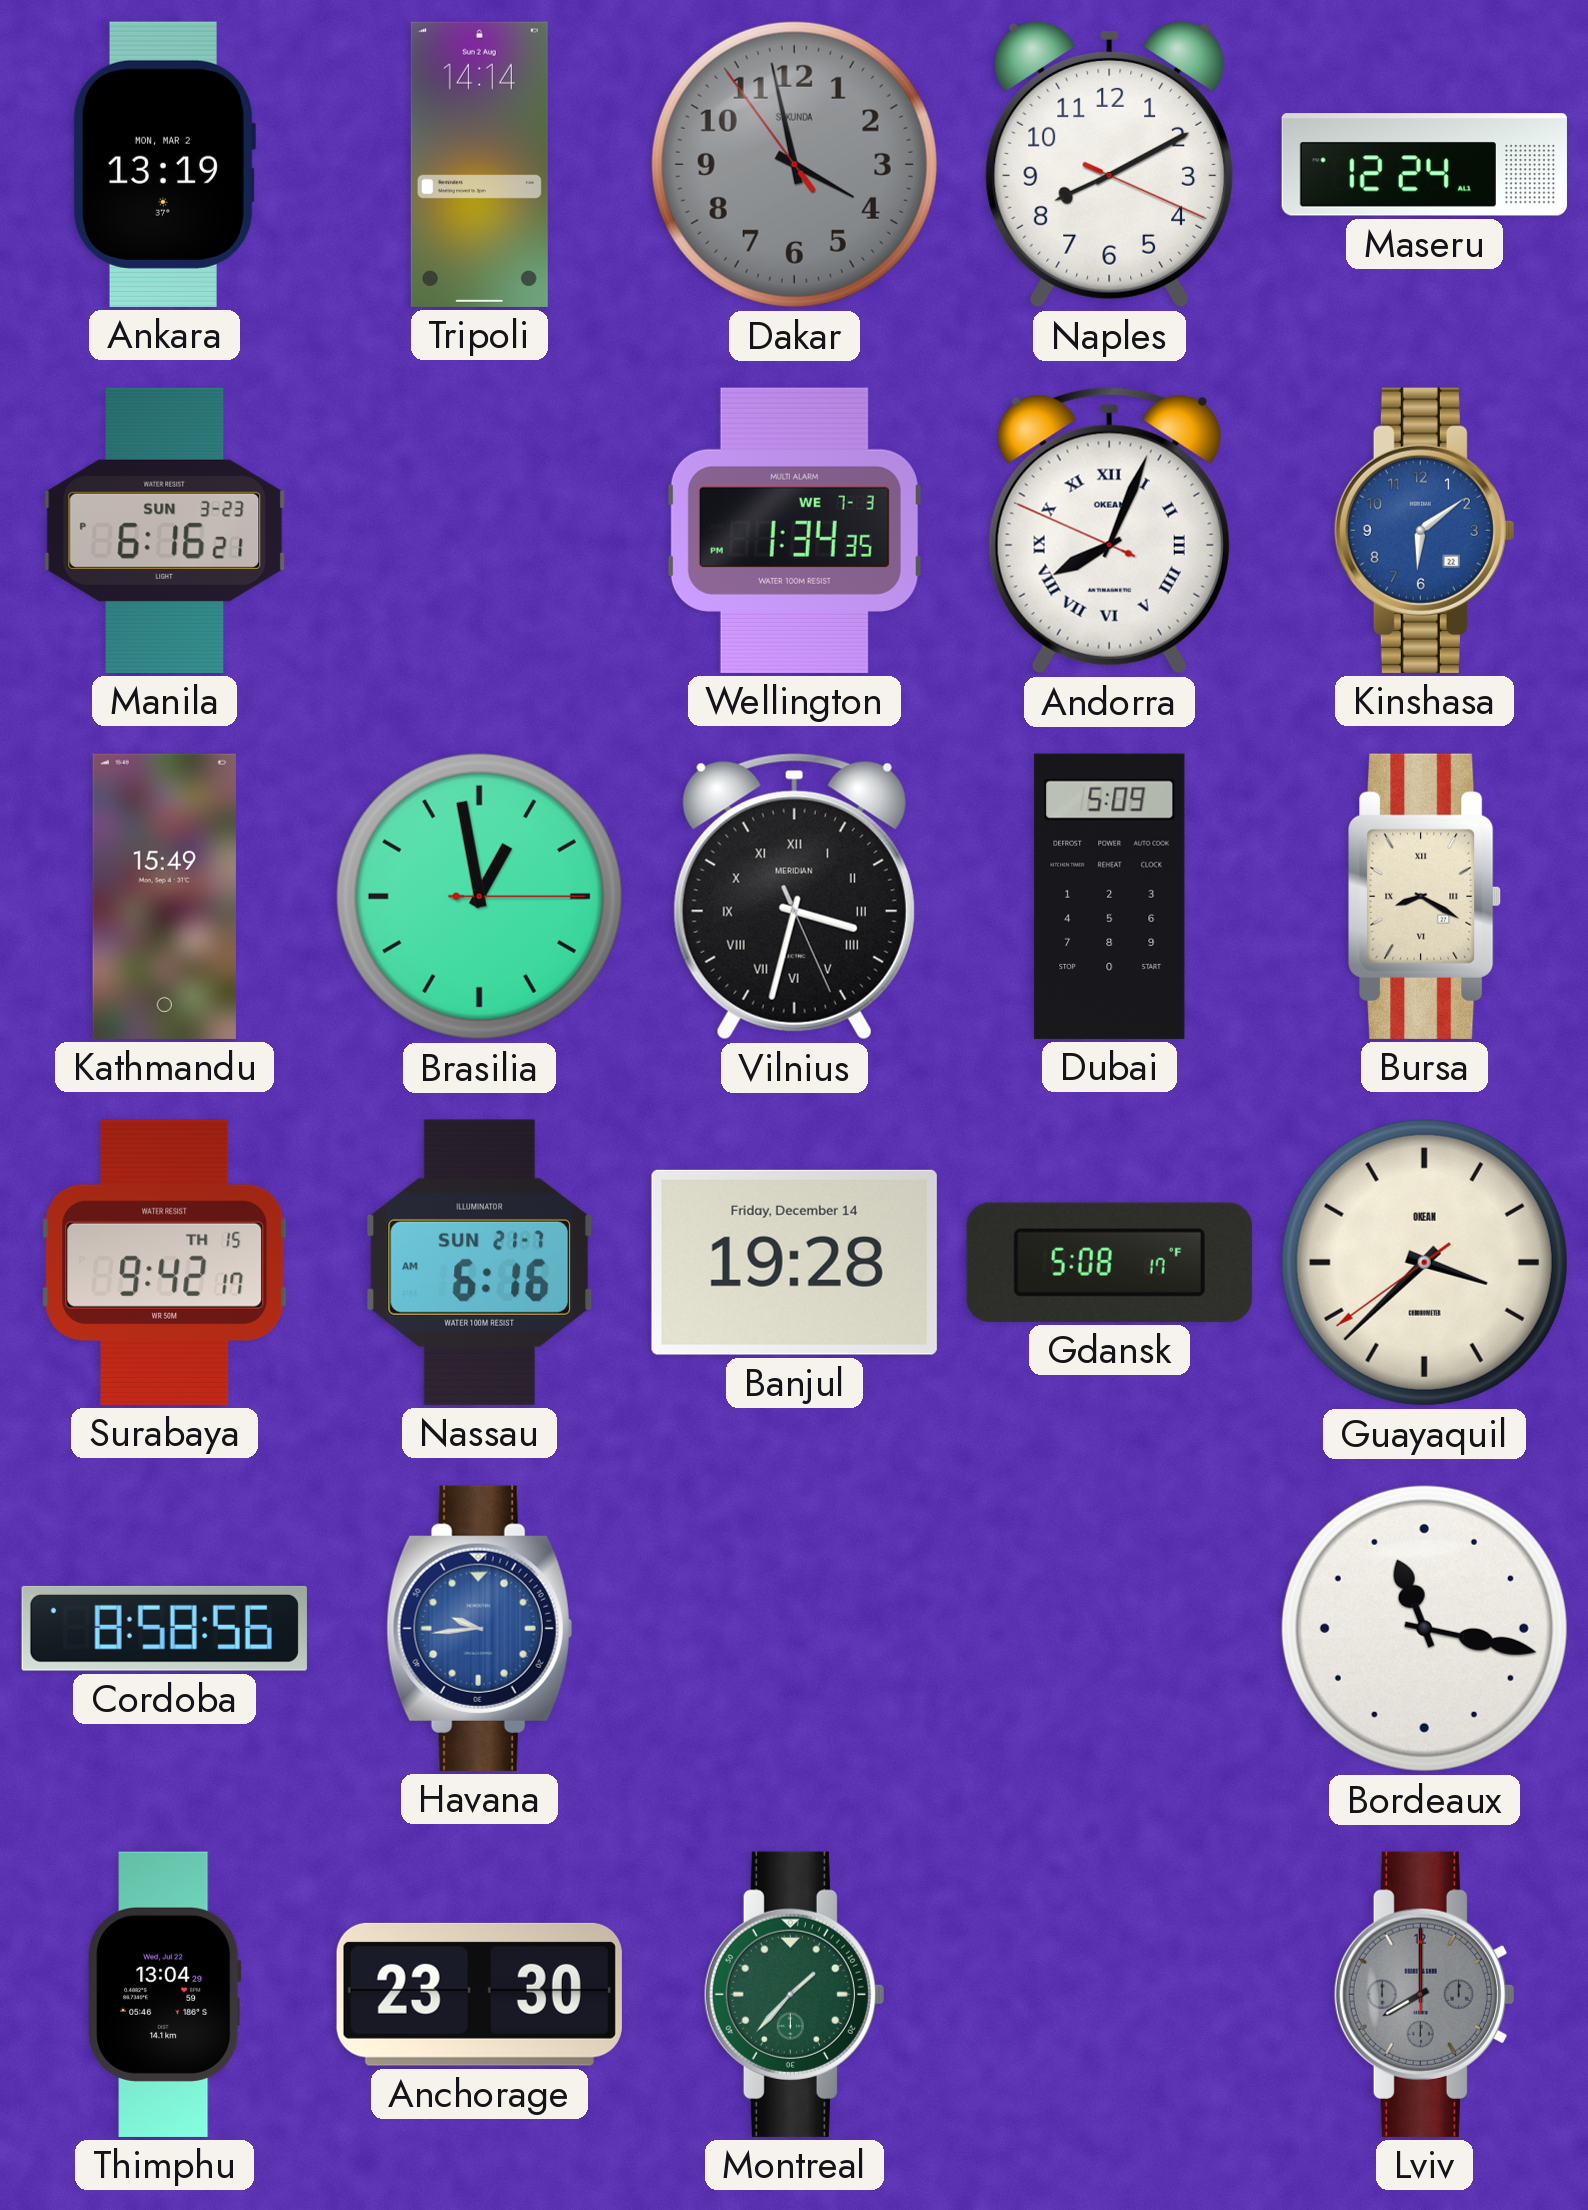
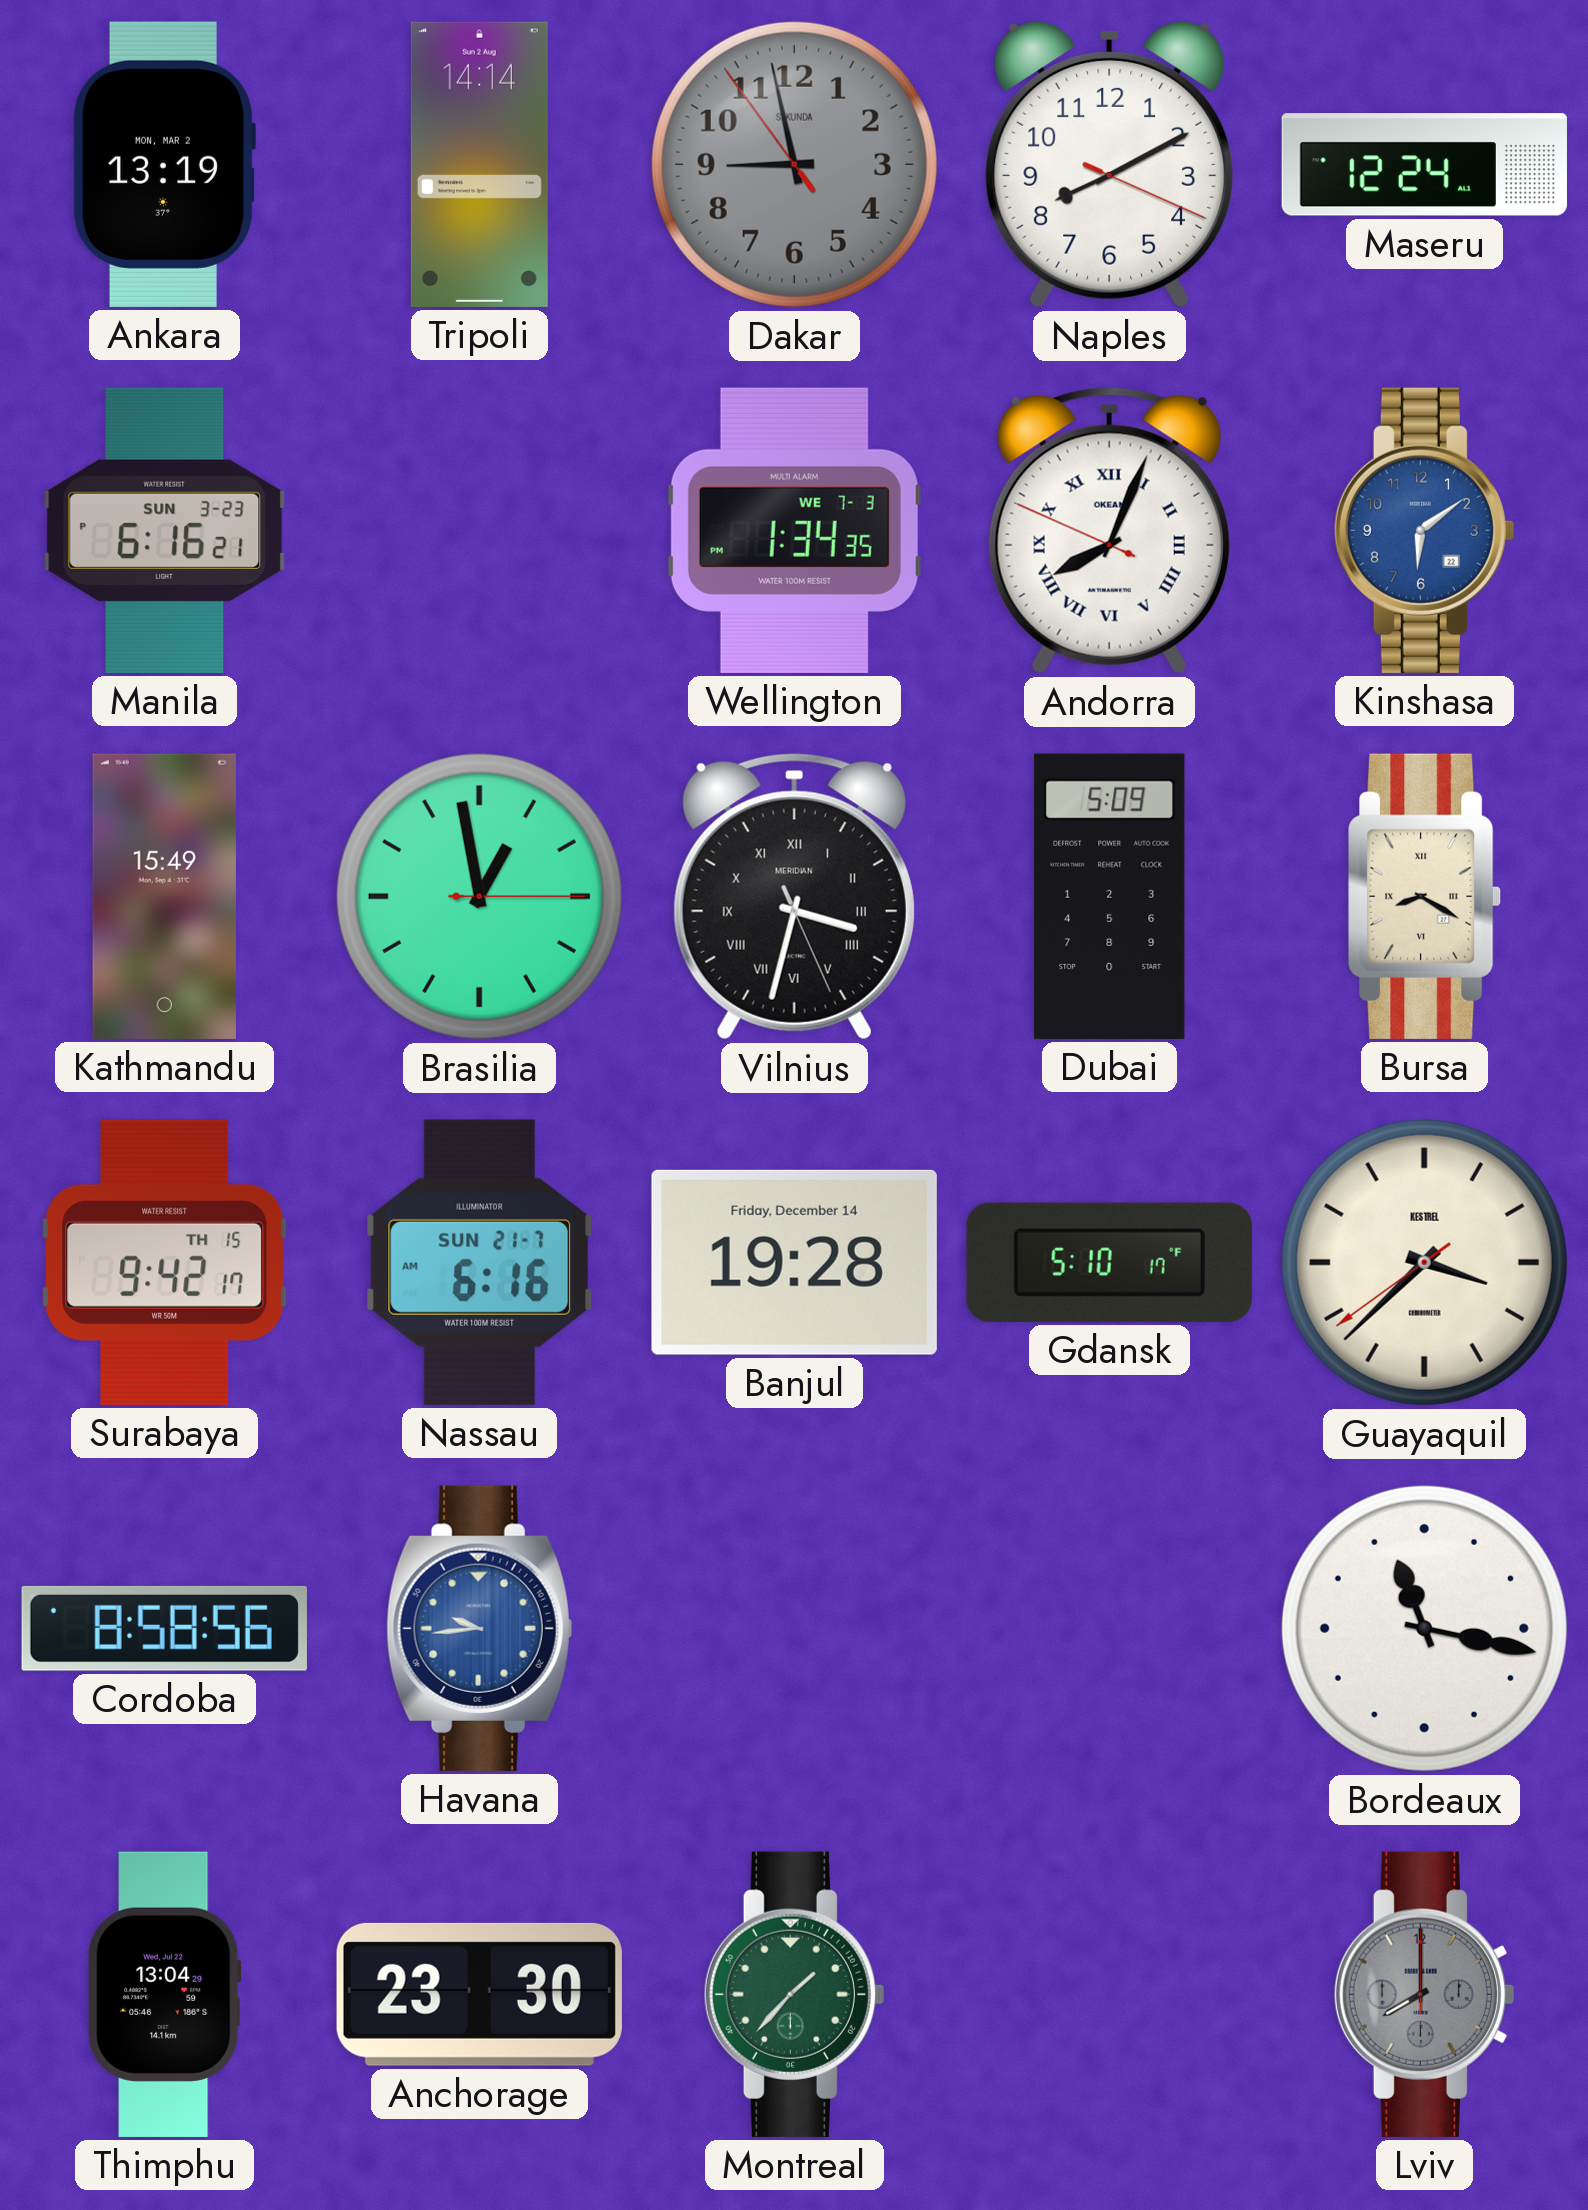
Dakar: 3:57 -> 8:57 (794, 164)
Gdansk: 5:08 -> 5:10 (1109, 1262)
Guayaquil brand: OKEAN -> KESTREL (1424, 1262)
